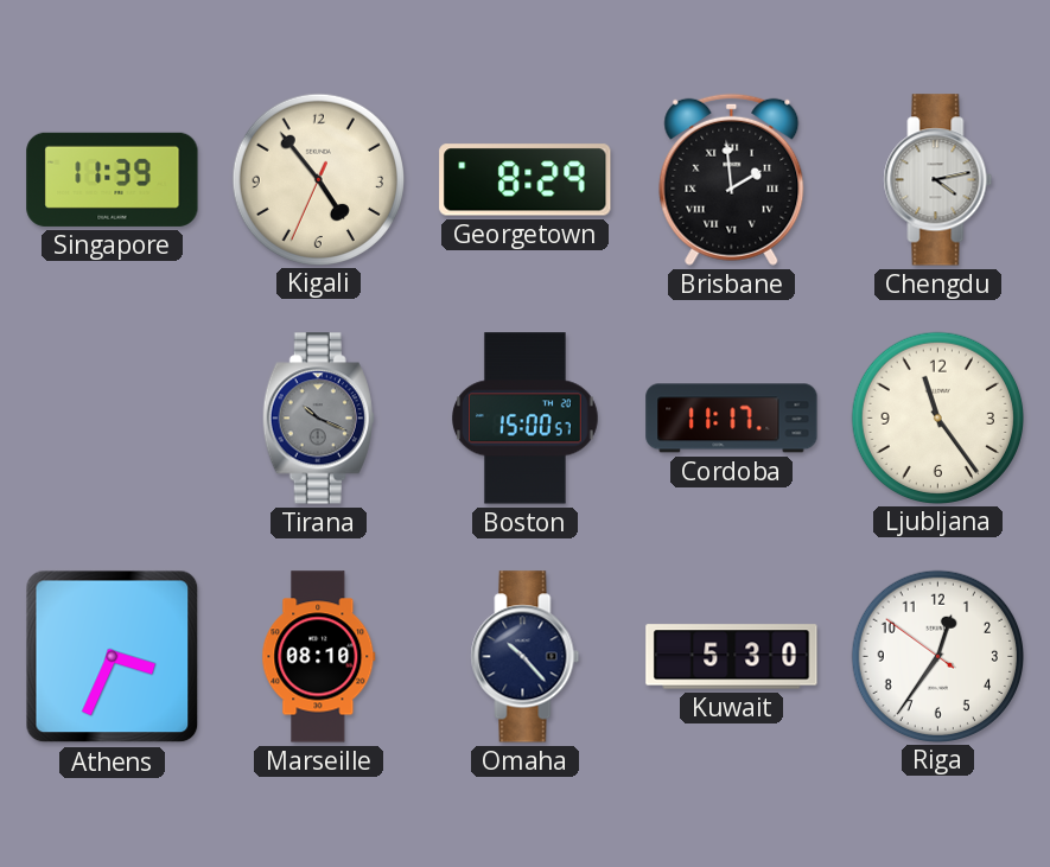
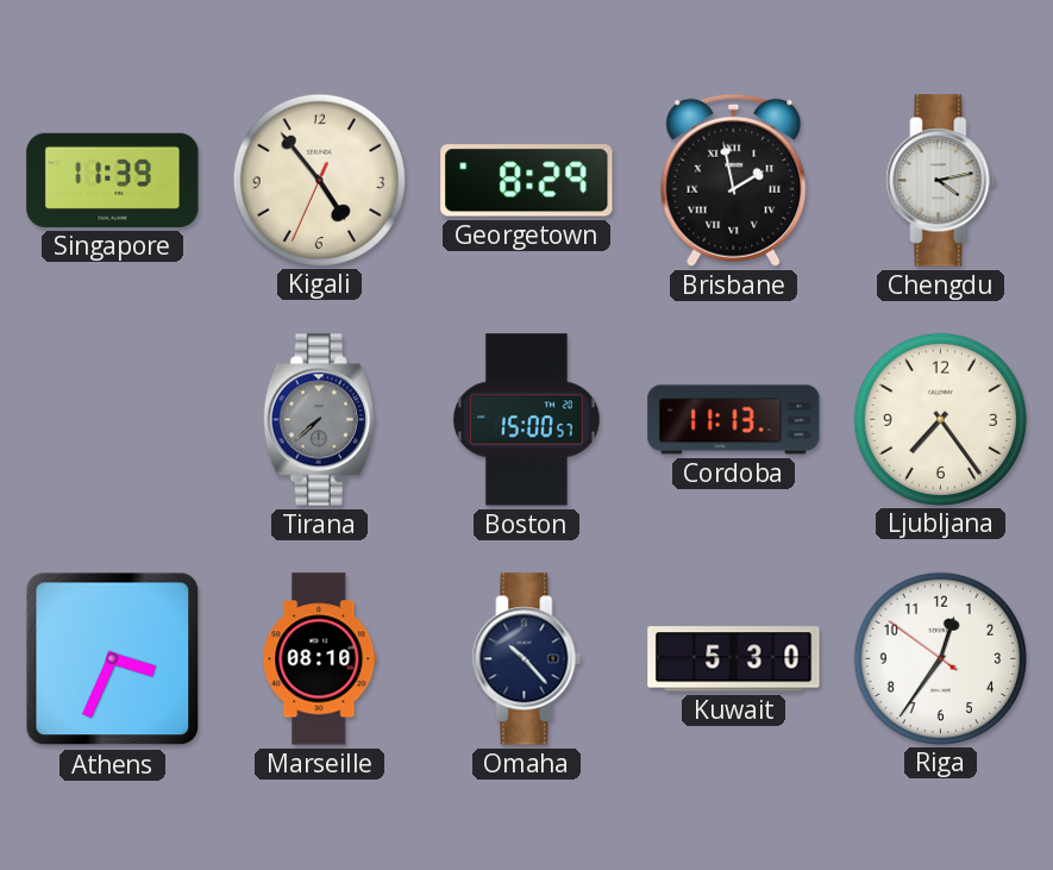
Brisbane: 1:59 -> 1:58 (734, 180)
Tirana: 10:19 -> 7:38 (319, 420)
Cordoba: 11:17 -> 11:13 (734, 420)
Ljubljana: 11:24 -> 7:24 (940, 419)
